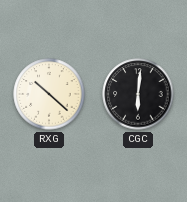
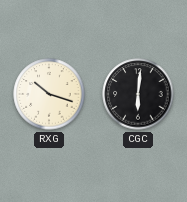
RXG: 10:22 -> 10:18 (49, 94)
